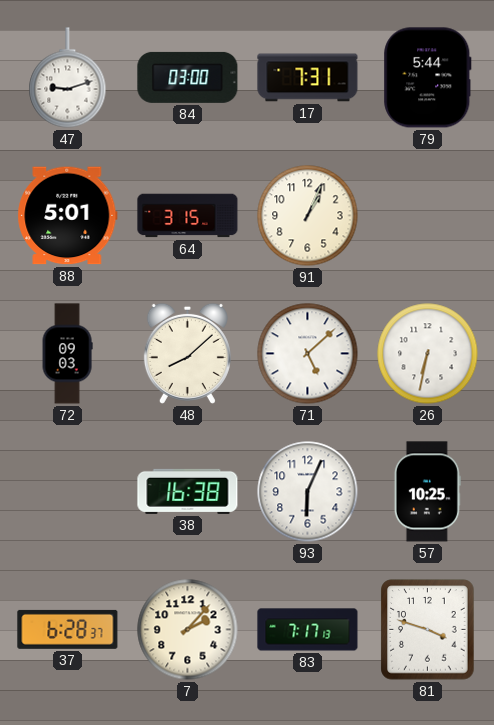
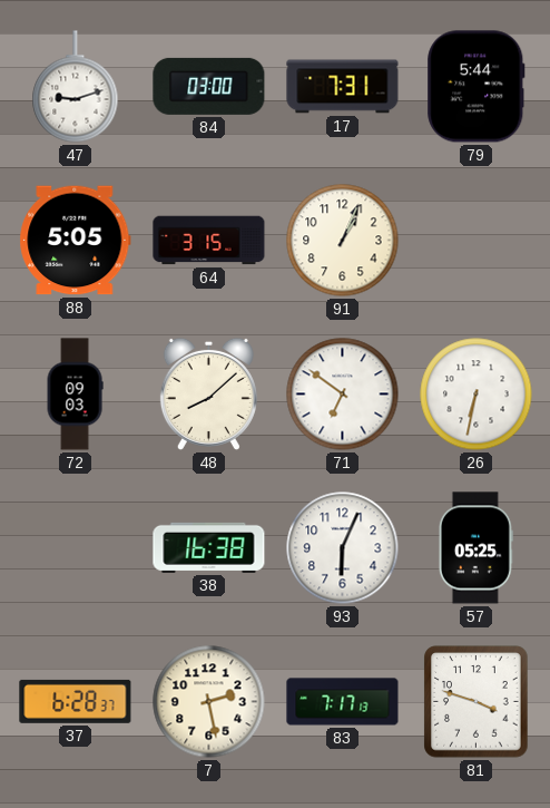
88: 5:01 -> 5:05 (76, 241)
71: 5:08 -> 6:51 (343, 395)
57: 10:25 -> 05:25 (475, 548)
7: 2:07 -> 2:28 (209, 702)
